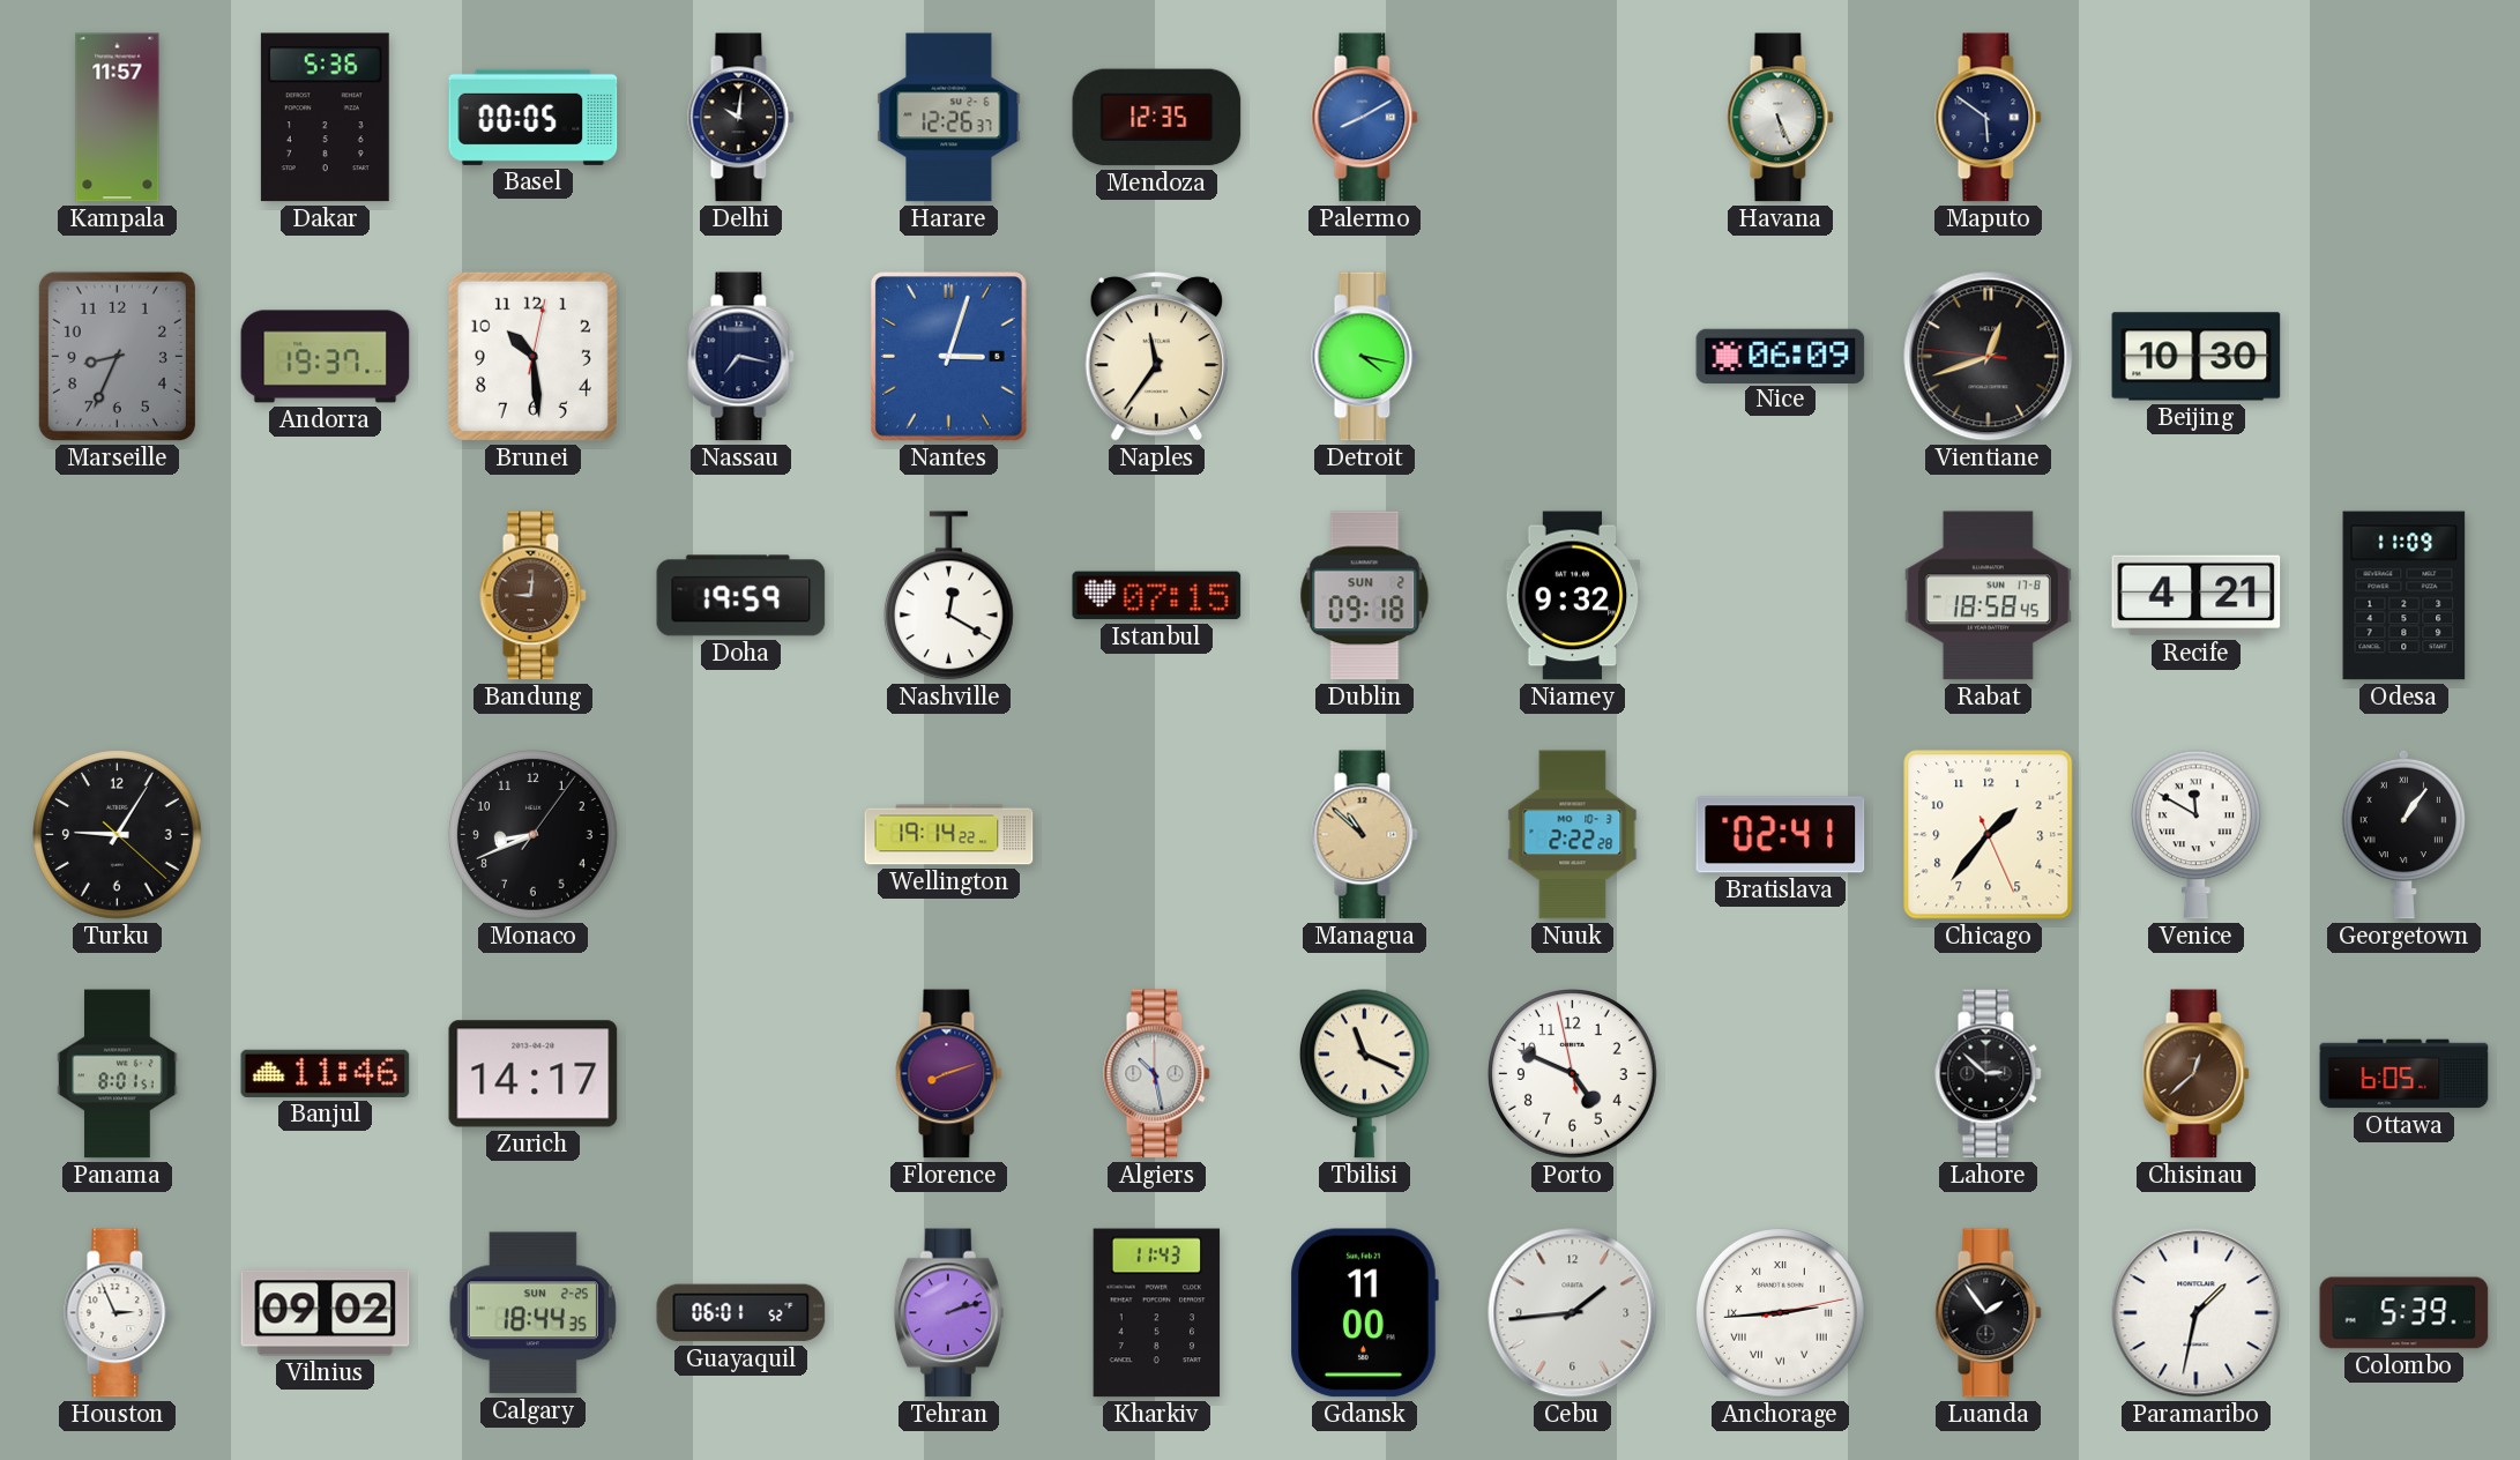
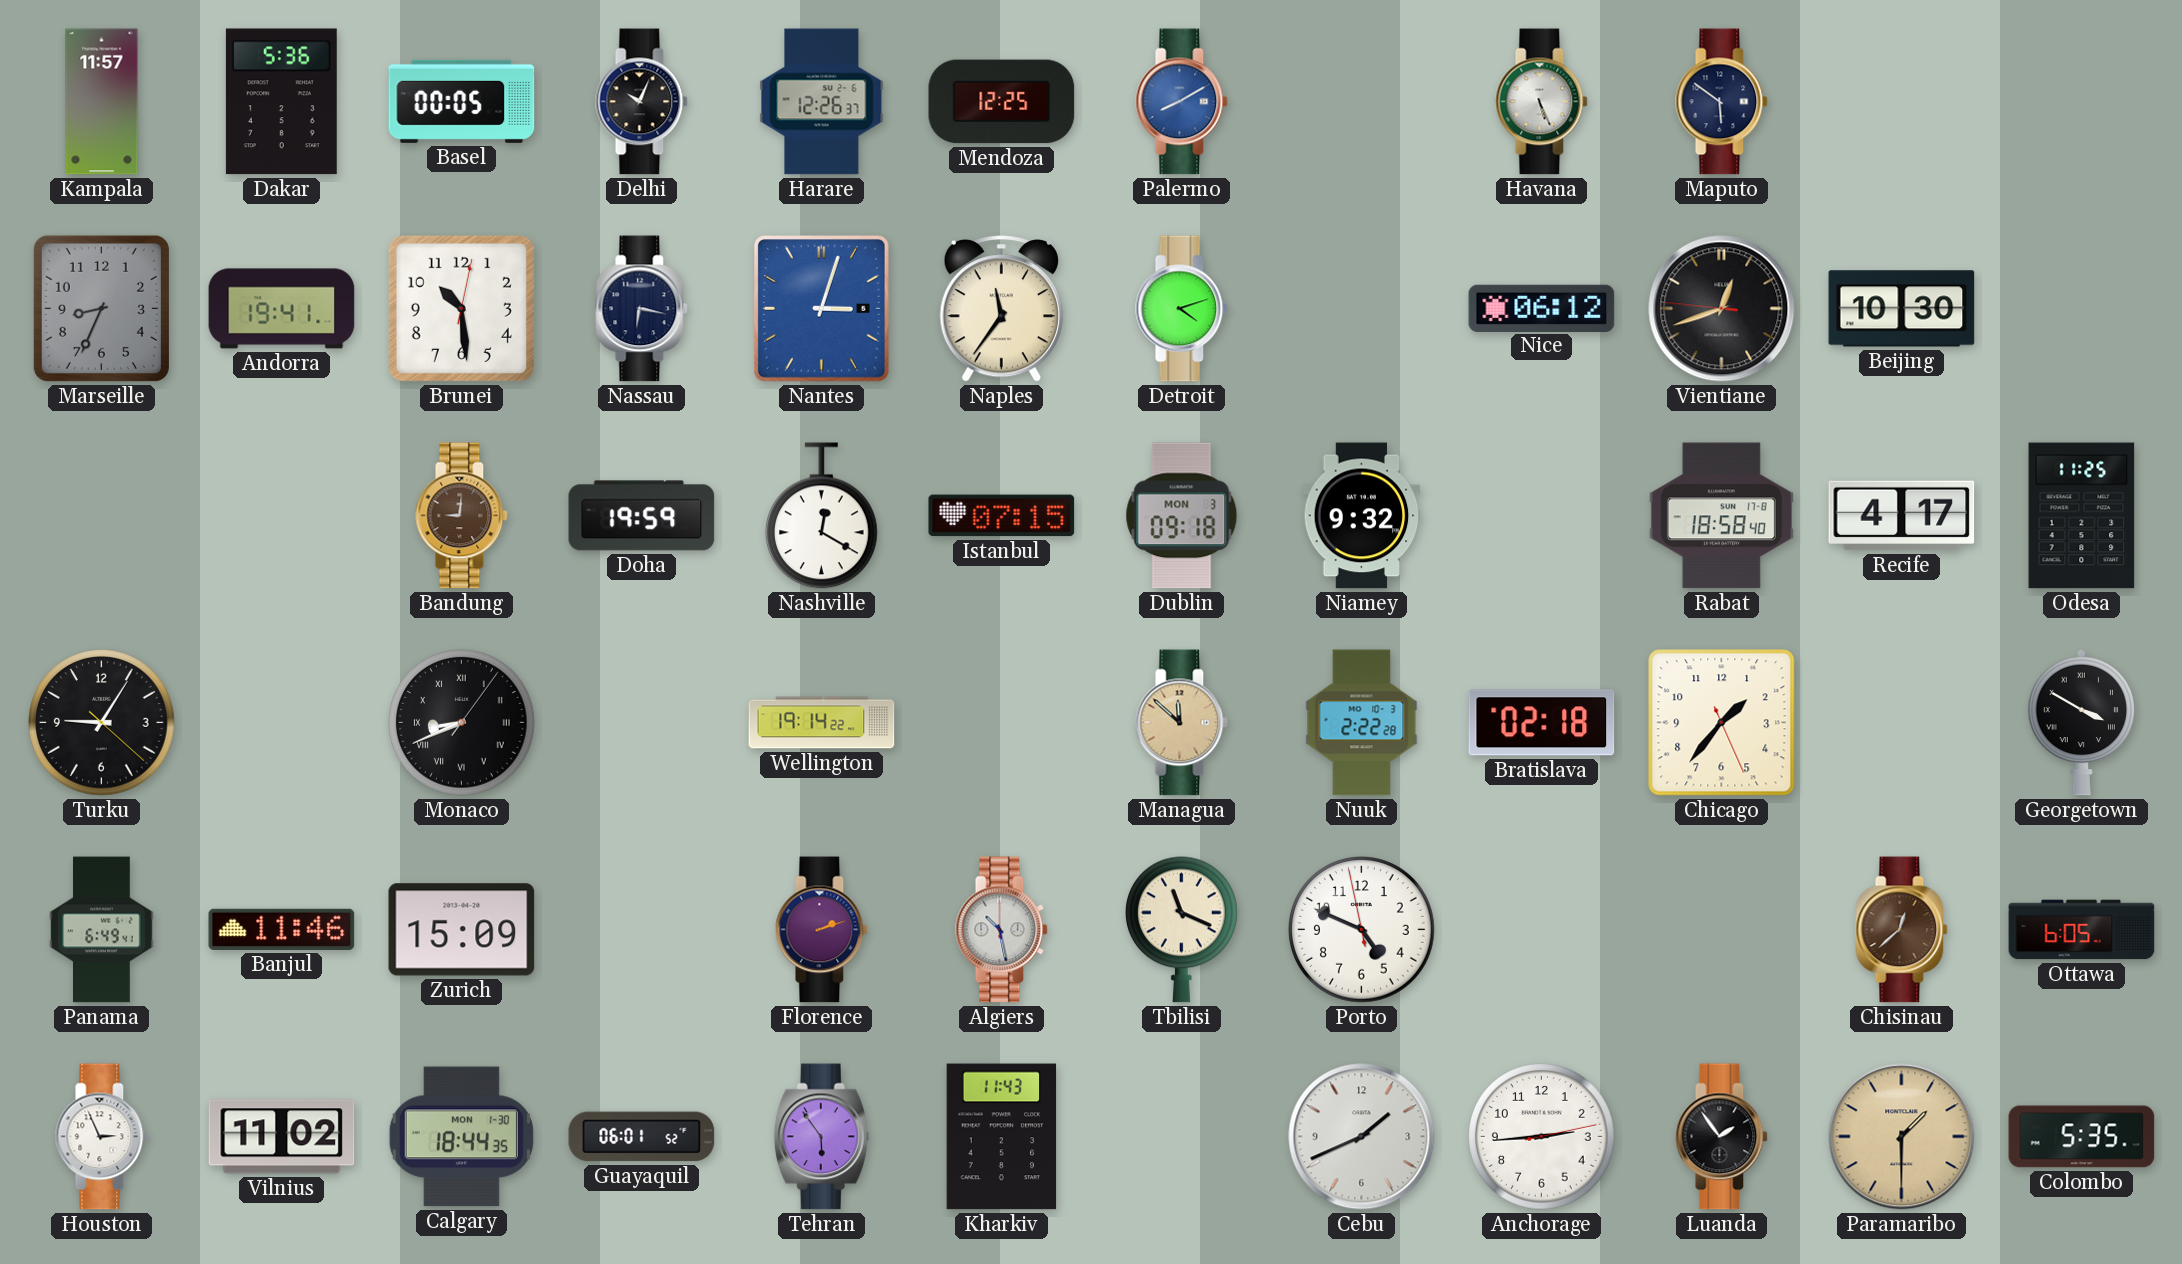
Delhi: 10:01 -> 10:04 (642, 102)
Mendoza: 12:35 -> 12:25 (1002, 102)
Andorra: 19:37 -> 19:41 (282, 309)
Nassau: 7:17 -> 6:17 (642, 309)
Detroit: 4:17 -> 4:12 (1182, 309)
Nice: 06:09 -> 06:12 (1542, 308)
Dublin date: SUN 2 -> MON 3 (1182, 516)
Rabat: 18:58:45 -> 18:58:40 (1721, 516)
Recife: 4:21 -> 4:17 (1902, 516)
Odesa: 11:09 -> 11:25 (2082, 516)
Monaco numerals: Arabic -> Roman (462, 723)
Managua: 10:52 -> 11:52 (1182, 723)
Bratislava: 02:41 -> 02:18 (1542, 723)
Venice: 11:50 -> none (2195, 835)
Georgetown: 1:06 -> 3:50 (2081, 722)
Panama: 8:01 -> 6:49 (102, 930)
Zurich: 14:17 -> 15:09 (462, 930)
Florence: 8:12 -> 2:12 (822, 930)
Lahore: 2:52 -> none (1989, 1074)
Vilnius: 09:02 -> 11:02 (282, 1137)
Calgary date: SUN 2-25 -> MON 1-30 (461, 1137)
Tehran: 2:12 -> 5:54 (821, 1137)
Gdansk: 11:00 -> none (1365, 1313)
Cebu: 1:44 -> 1:41 (1362, 1137)
Anchorage numerals: Roman -> Arabic (1542, 1137)
Paramaribo: 1:32 -> 1:30 (1902, 1137)
Paramaribo dial: white -> champagne (1902, 1137)
Colombo: 5:39 -> 5:35 (2082, 1137)
